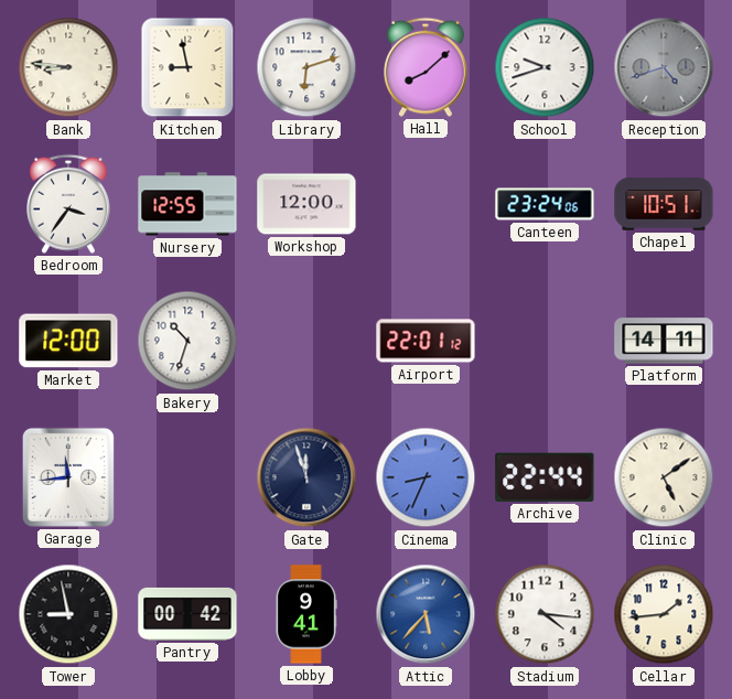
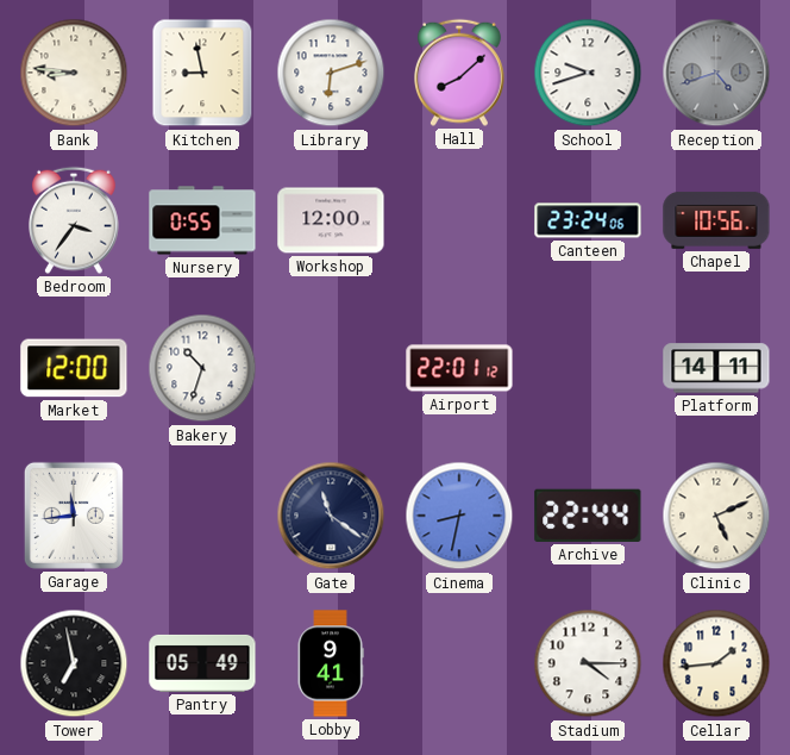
Nursery: 12:55 -> 0:55 (202, 220)
Chapel: 10:51 -> 10:56 (716, 221)
Gate: 11:57 -> 11:21 (331, 516)
Cinema: 8:34 -> 8:32 (459, 516)
Clinic: 5:09 -> 5:11 (716, 516)
Tower: 8:58 -> 6:58 (74, 663)
Pantry: 00:42 -> 05:49 (202, 663)
Attic: 5:37 -> none (426, 614)
Stadium: 4:16 -> 4:15 (588, 663)
